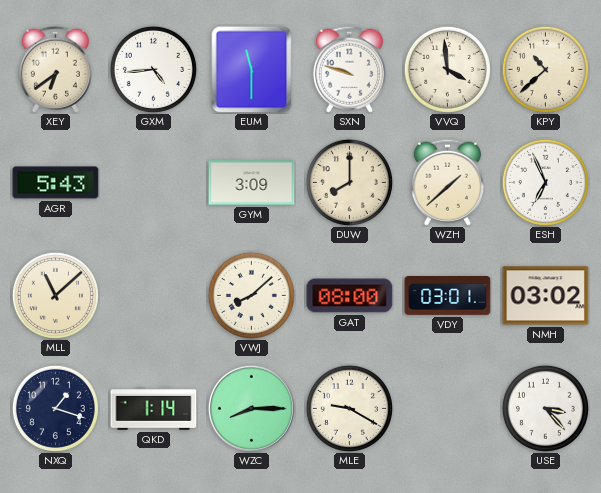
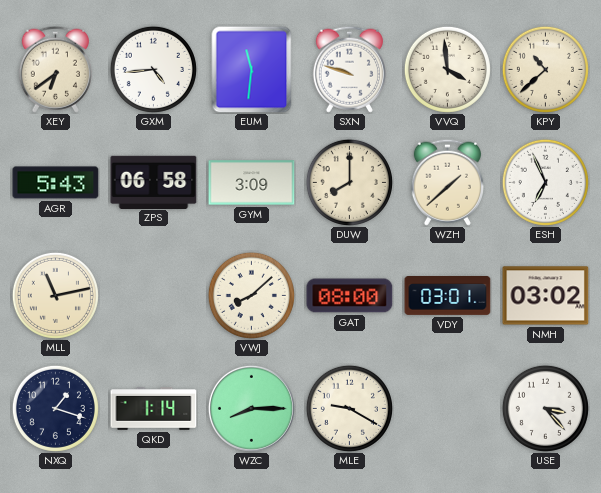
EUM: 11:30 -> 11:31 (252, 69)
ZPS: none -> 06:58 (154, 182)
MLL: 11:08 -> 11:13 (55, 295)
